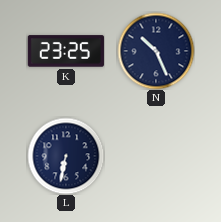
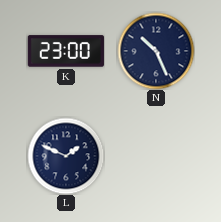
K: 23:25 -> 23:00 (66, 51)
L: 6:32 -> 1:49 (66, 156)
